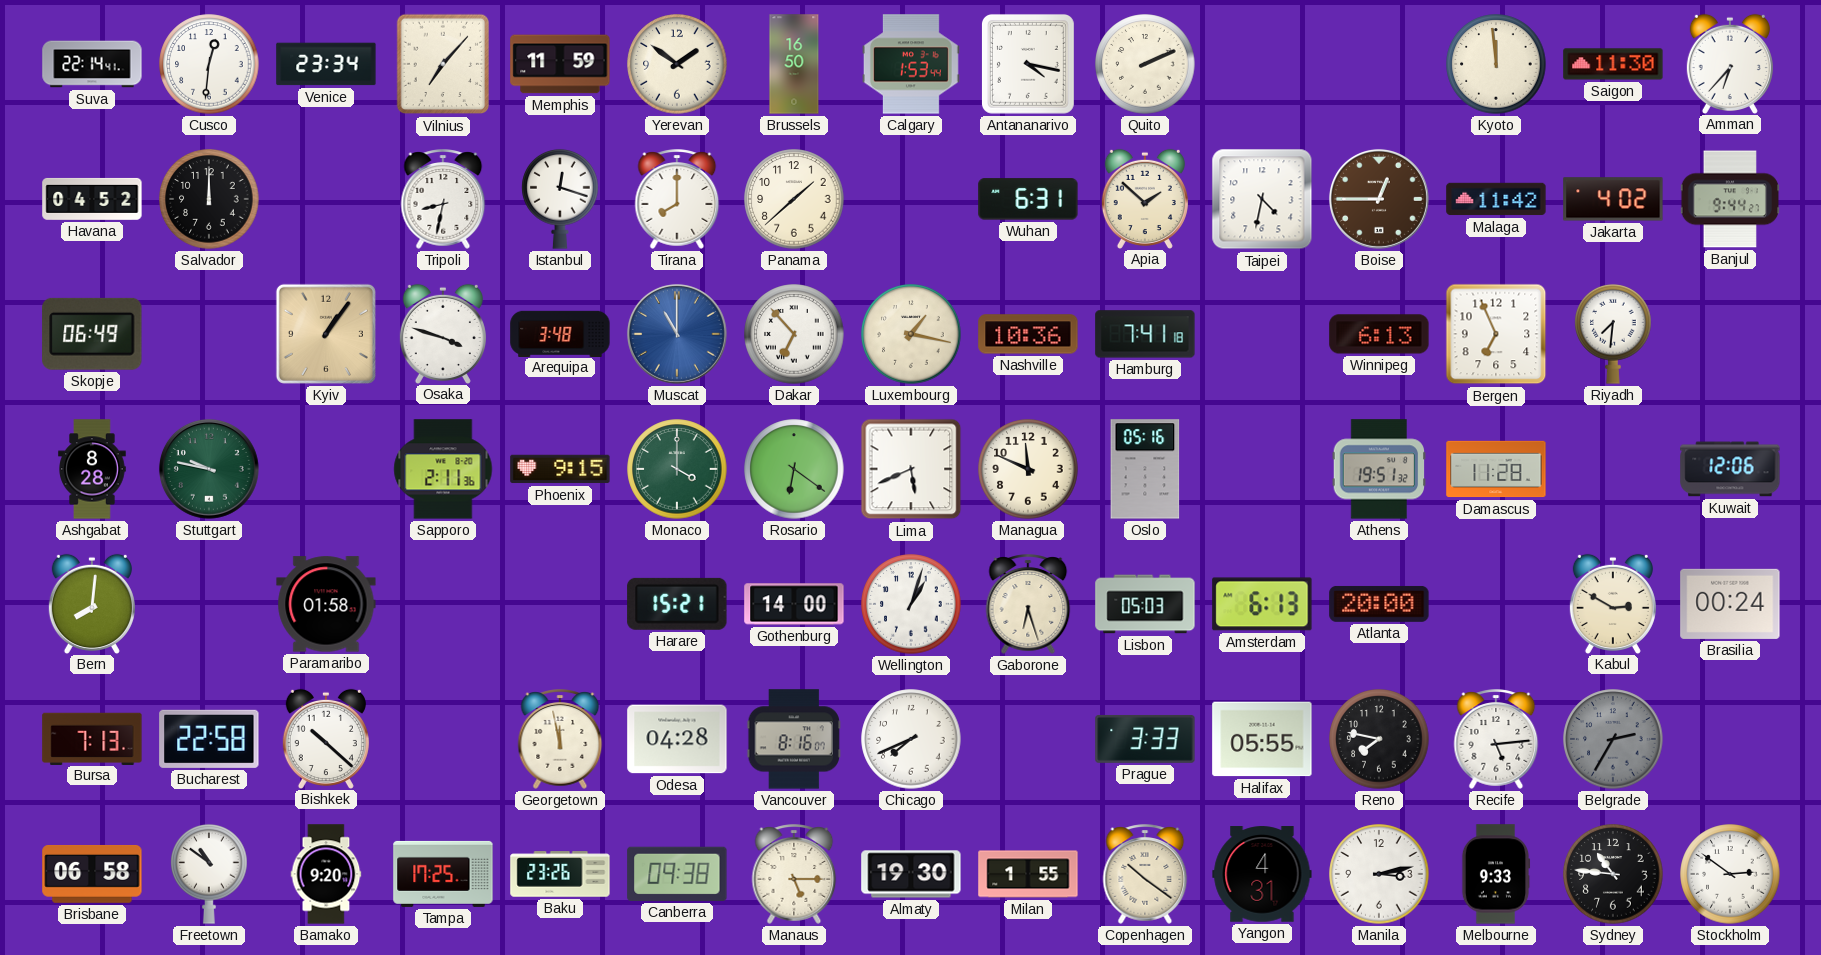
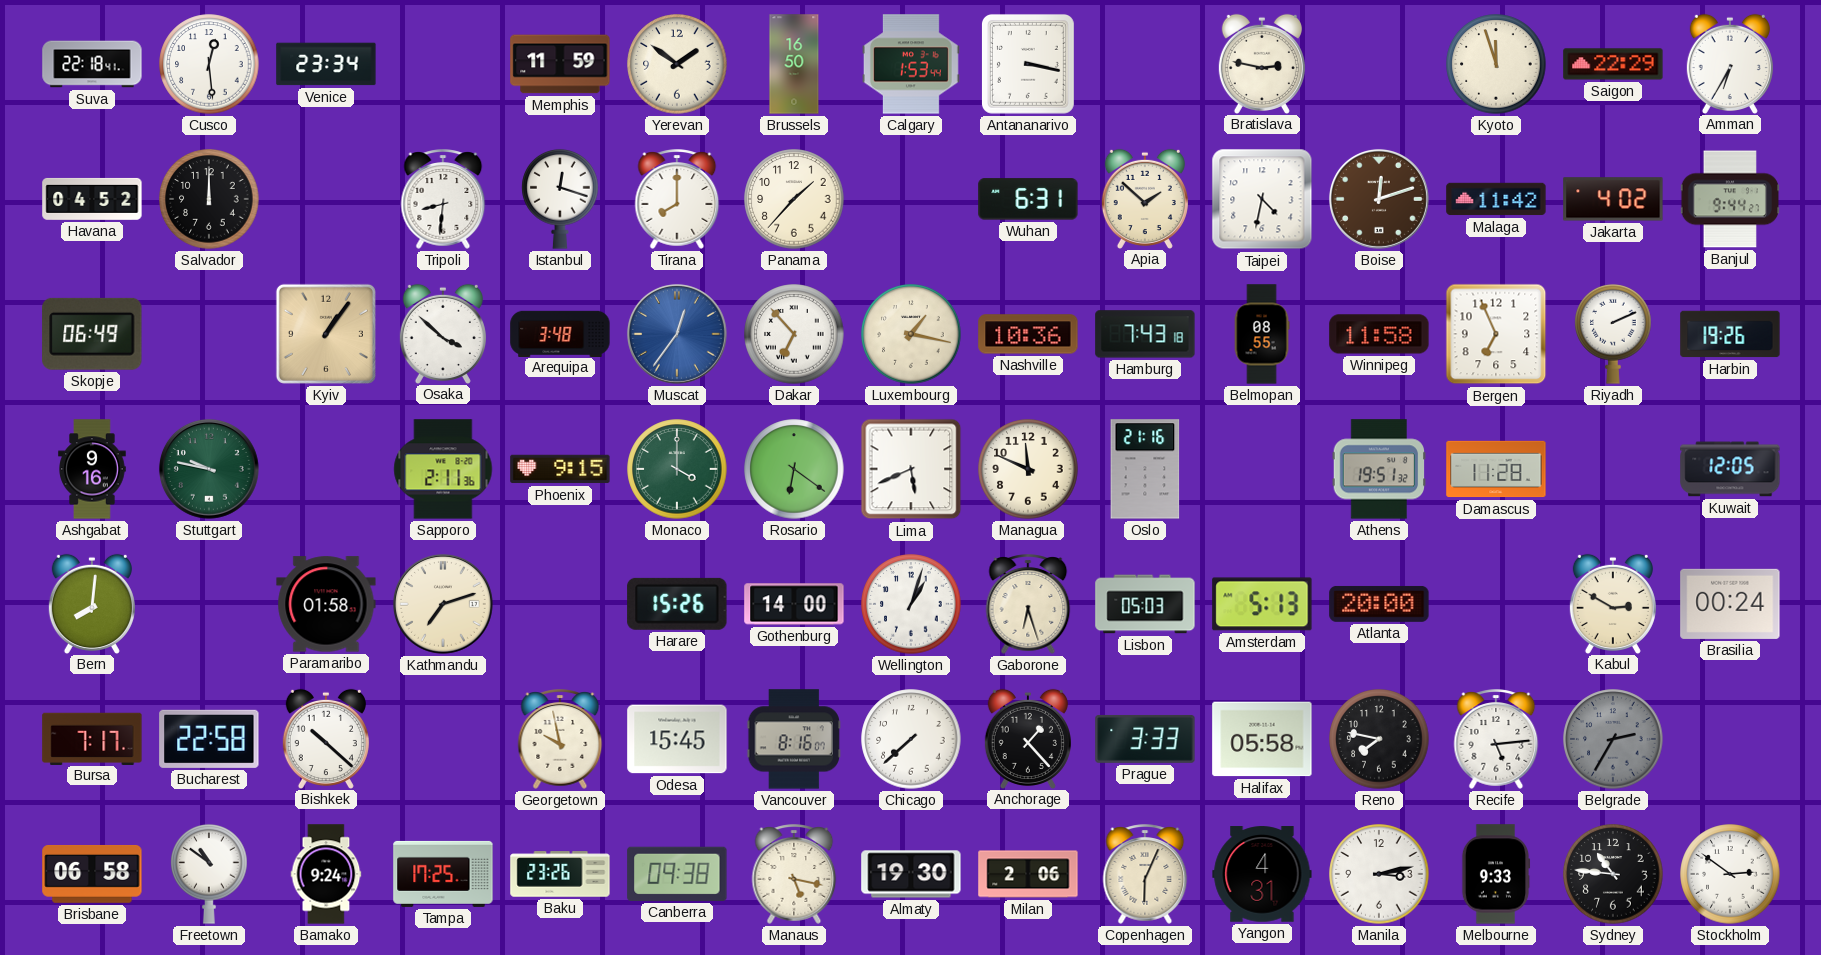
Suva: 22:14 -> 22:18 (92, 64)
Cusco: 12:31 -> 12:29 (209, 64)
Vilnius: 7:07 -> none (443, 64)
Antananarivo: 4:17 -> 3:17 (1028, 64)
Quito: 2:11 -> none (1145, 64)
Bratislava: none -> 2:47 (1262, 63)
Kyoto: 11:59 -> 11:57 (1496, 64)
Saigon: 11:30 -> 22:29 (1613, 64)
Amman: 6:37 -> 6:35 (1730, 63)
Tripoli: 8:32 -> 8:31 (443, 199)
Panama: 1:38 -> 1:37 (794, 199)
Boise: 12:45 -> 12:12 (1379, 199)
Osaka: 3:48 -> 3:52 (443, 333)
Muscat: 11:00 -> 12:36 (677, 334)
Hamburg: 7:41 -> 7:43 (1145, 334)
Belmopan: none -> 08:55 (1262, 334)
Winnipeg: 6:13 -> 11:58 (1379, 334)
Riyadh: 7:31 -> 2:11 (1613, 334)
Harbin: none -> 19:26 (1730, 334)
Ashgabat: 8:28 -> 9:16 (92, 469)
Oslo: 05:16 -> 21:16 (1145, 469)
Kuwait: 12:06 -> 12:05 (1730, 469)
Kathmandu: none -> 7:12 (443, 604)
Harare: 15:21 -> 15:26 (677, 604)
Amsterdam: 6:13 -> 5:13 (1262, 604)
Bursa: 7:13 -> 7:17 (92, 738)
Georgetown: 11:58 -> 9:58 (560, 739)
Odesa: 04:28 -> 15:45 (677, 739)
Chicago: 7:41 -> 7:38 (911, 739)
Anchorage: none -> 1:23 (1028, 738)
Halifax: 05:55 -> 05:58 (1262, 739)
Bamako: 9:20 -> 9:24 (326, 874)
Manaus: 5:15 -> 5:17 (794, 874)
Milan: 1:55 -> 2:06 (1028, 874)
Copenhagen: 10:21 -> 6:04 (1145, 874)
